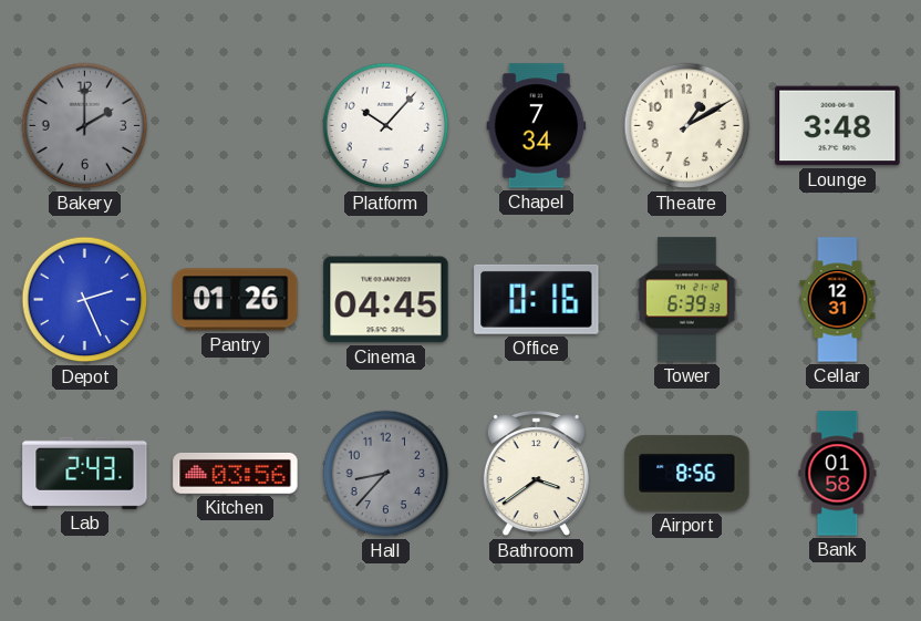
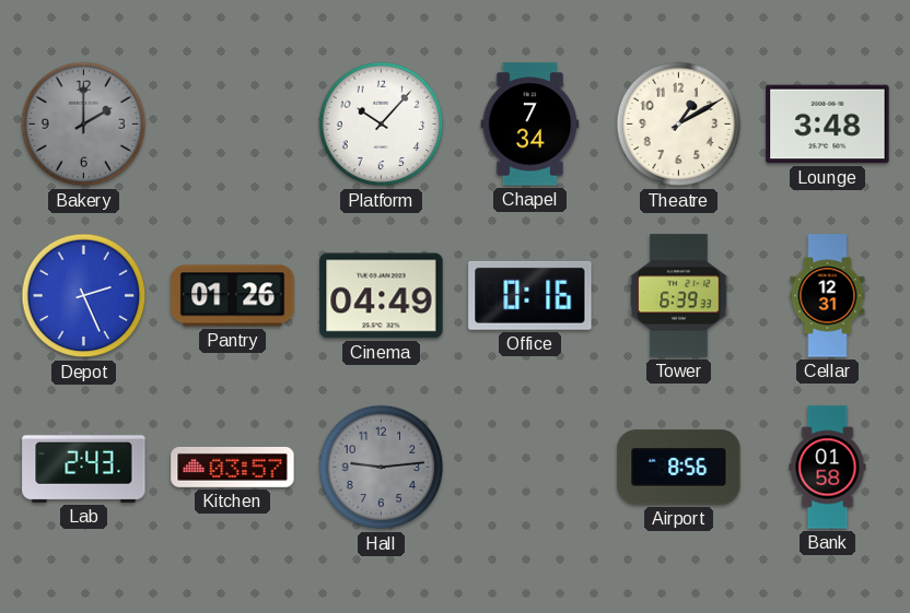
Cinema: 04:45 -> 04:49 (382, 296)
Kitchen: 03:56 -> 03:57 (233, 467)
Hall: 8:37 -> 9:14 (382, 468)
Bathroom: 3:39 -> none (536, 474)
